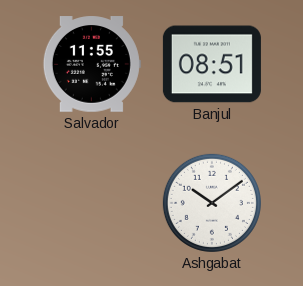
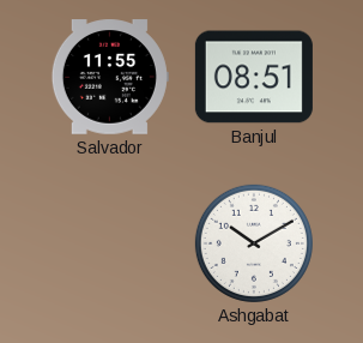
Ashgabat: 10:09 -> 10:10 (254, 243)
